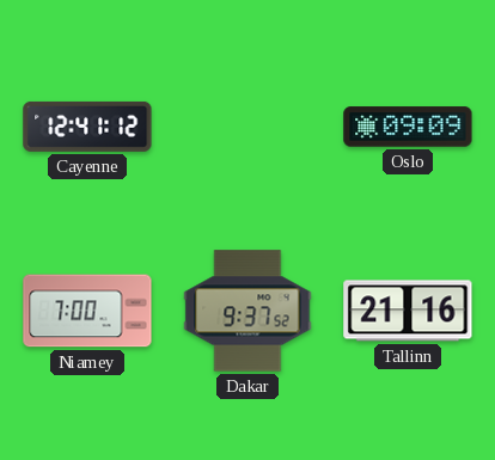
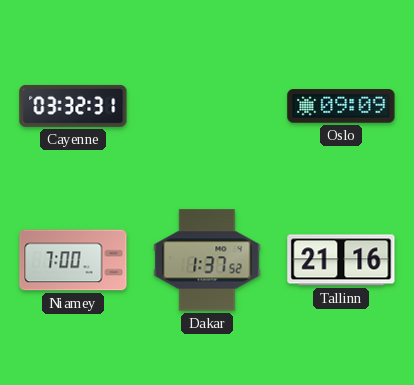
Cayenne: 12:41 -> 03:32 (73, 106)
Dakar: 9:37 -> 1:37 (207, 260)
